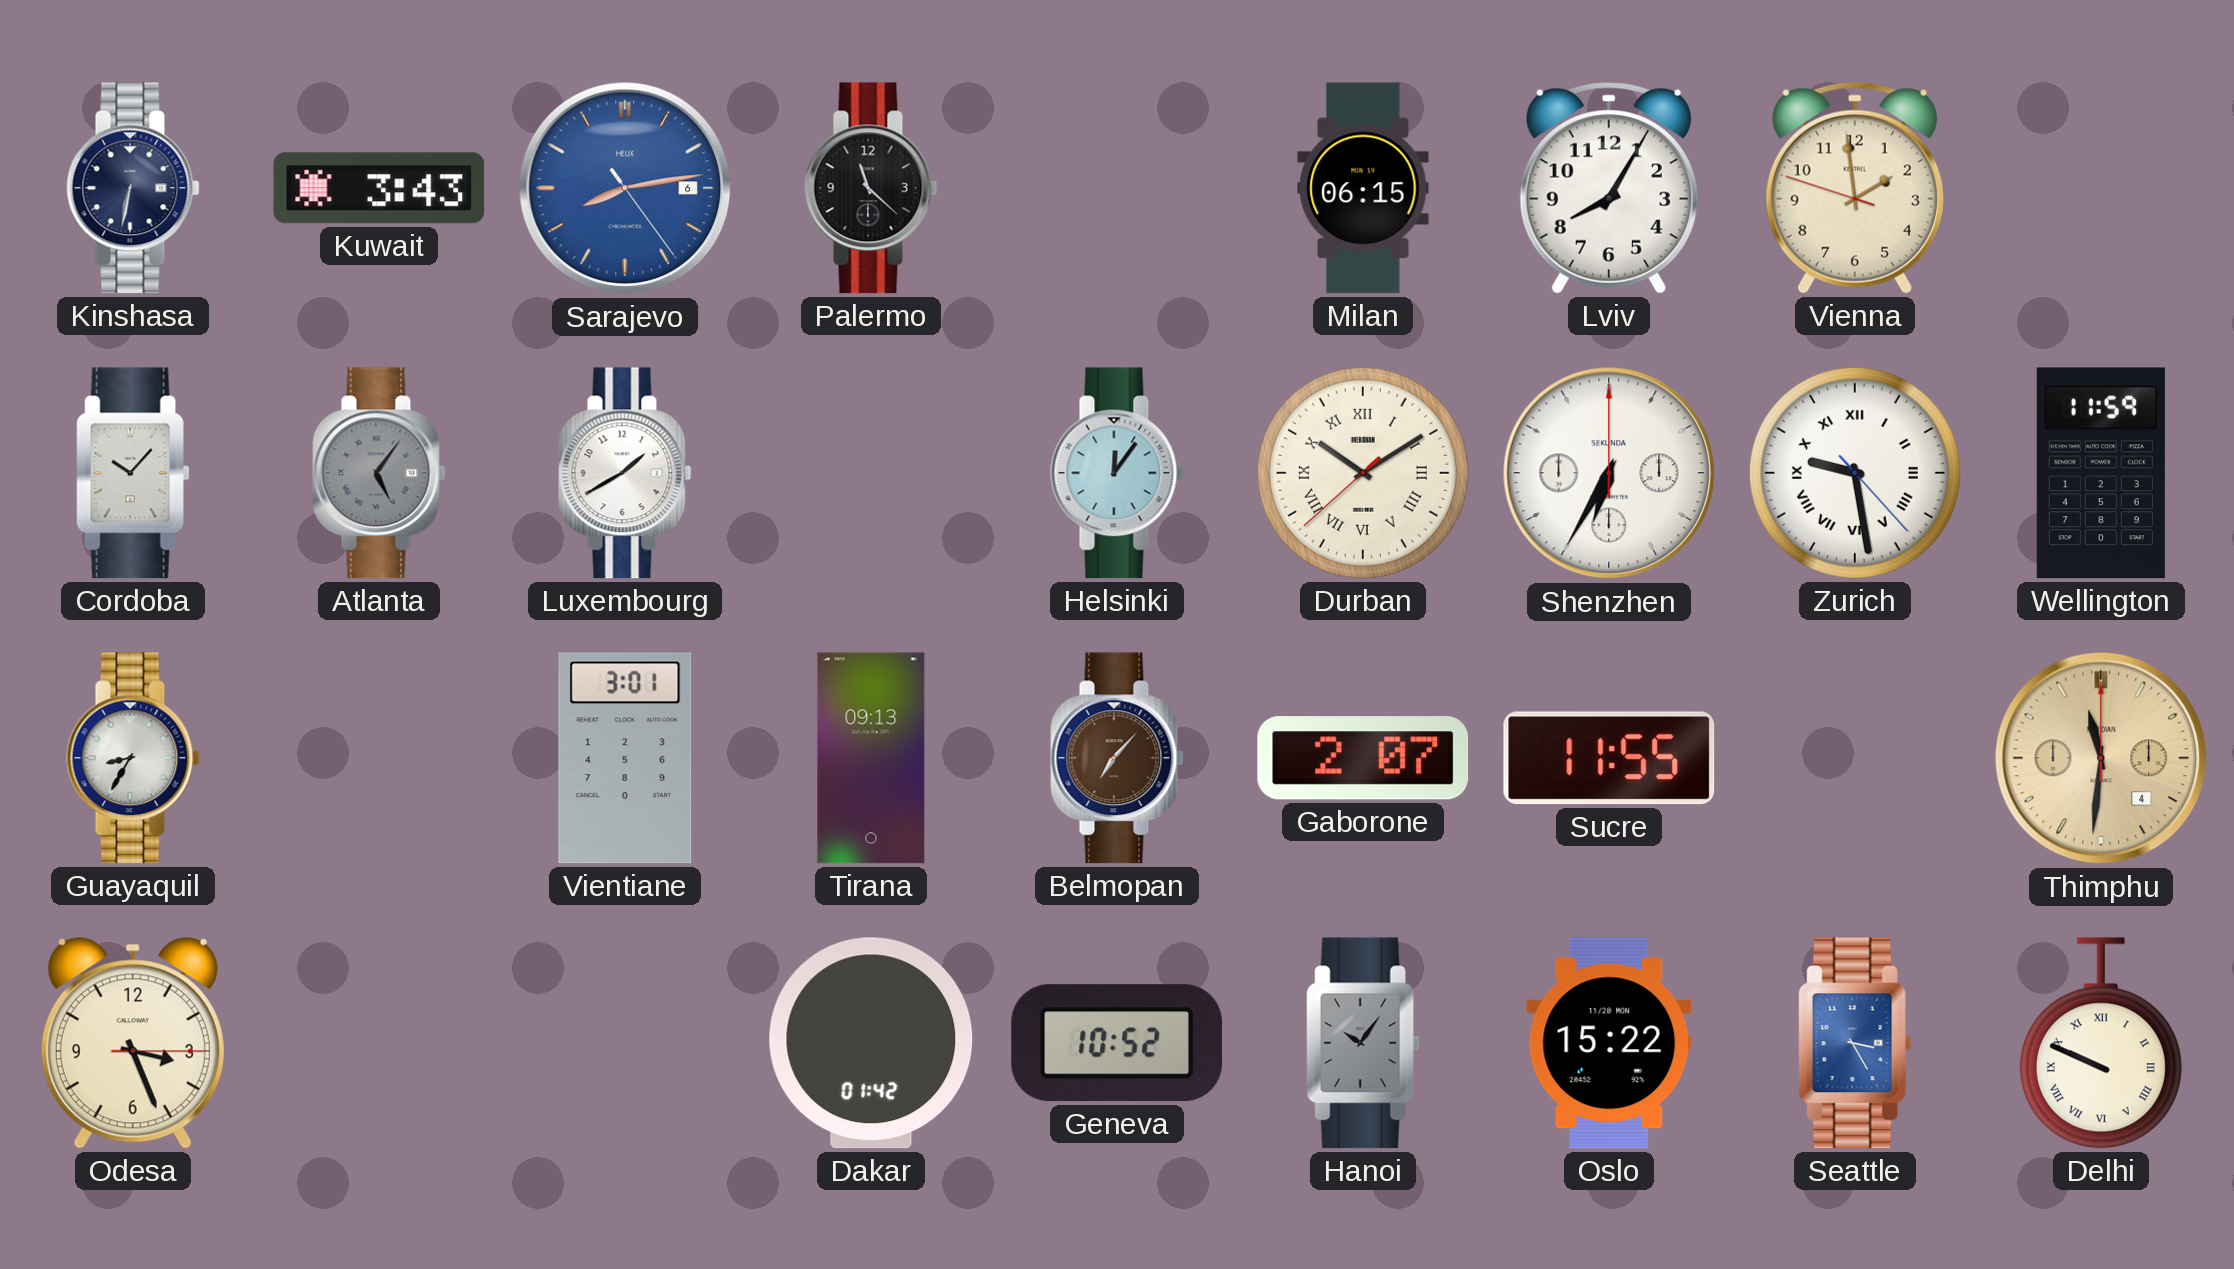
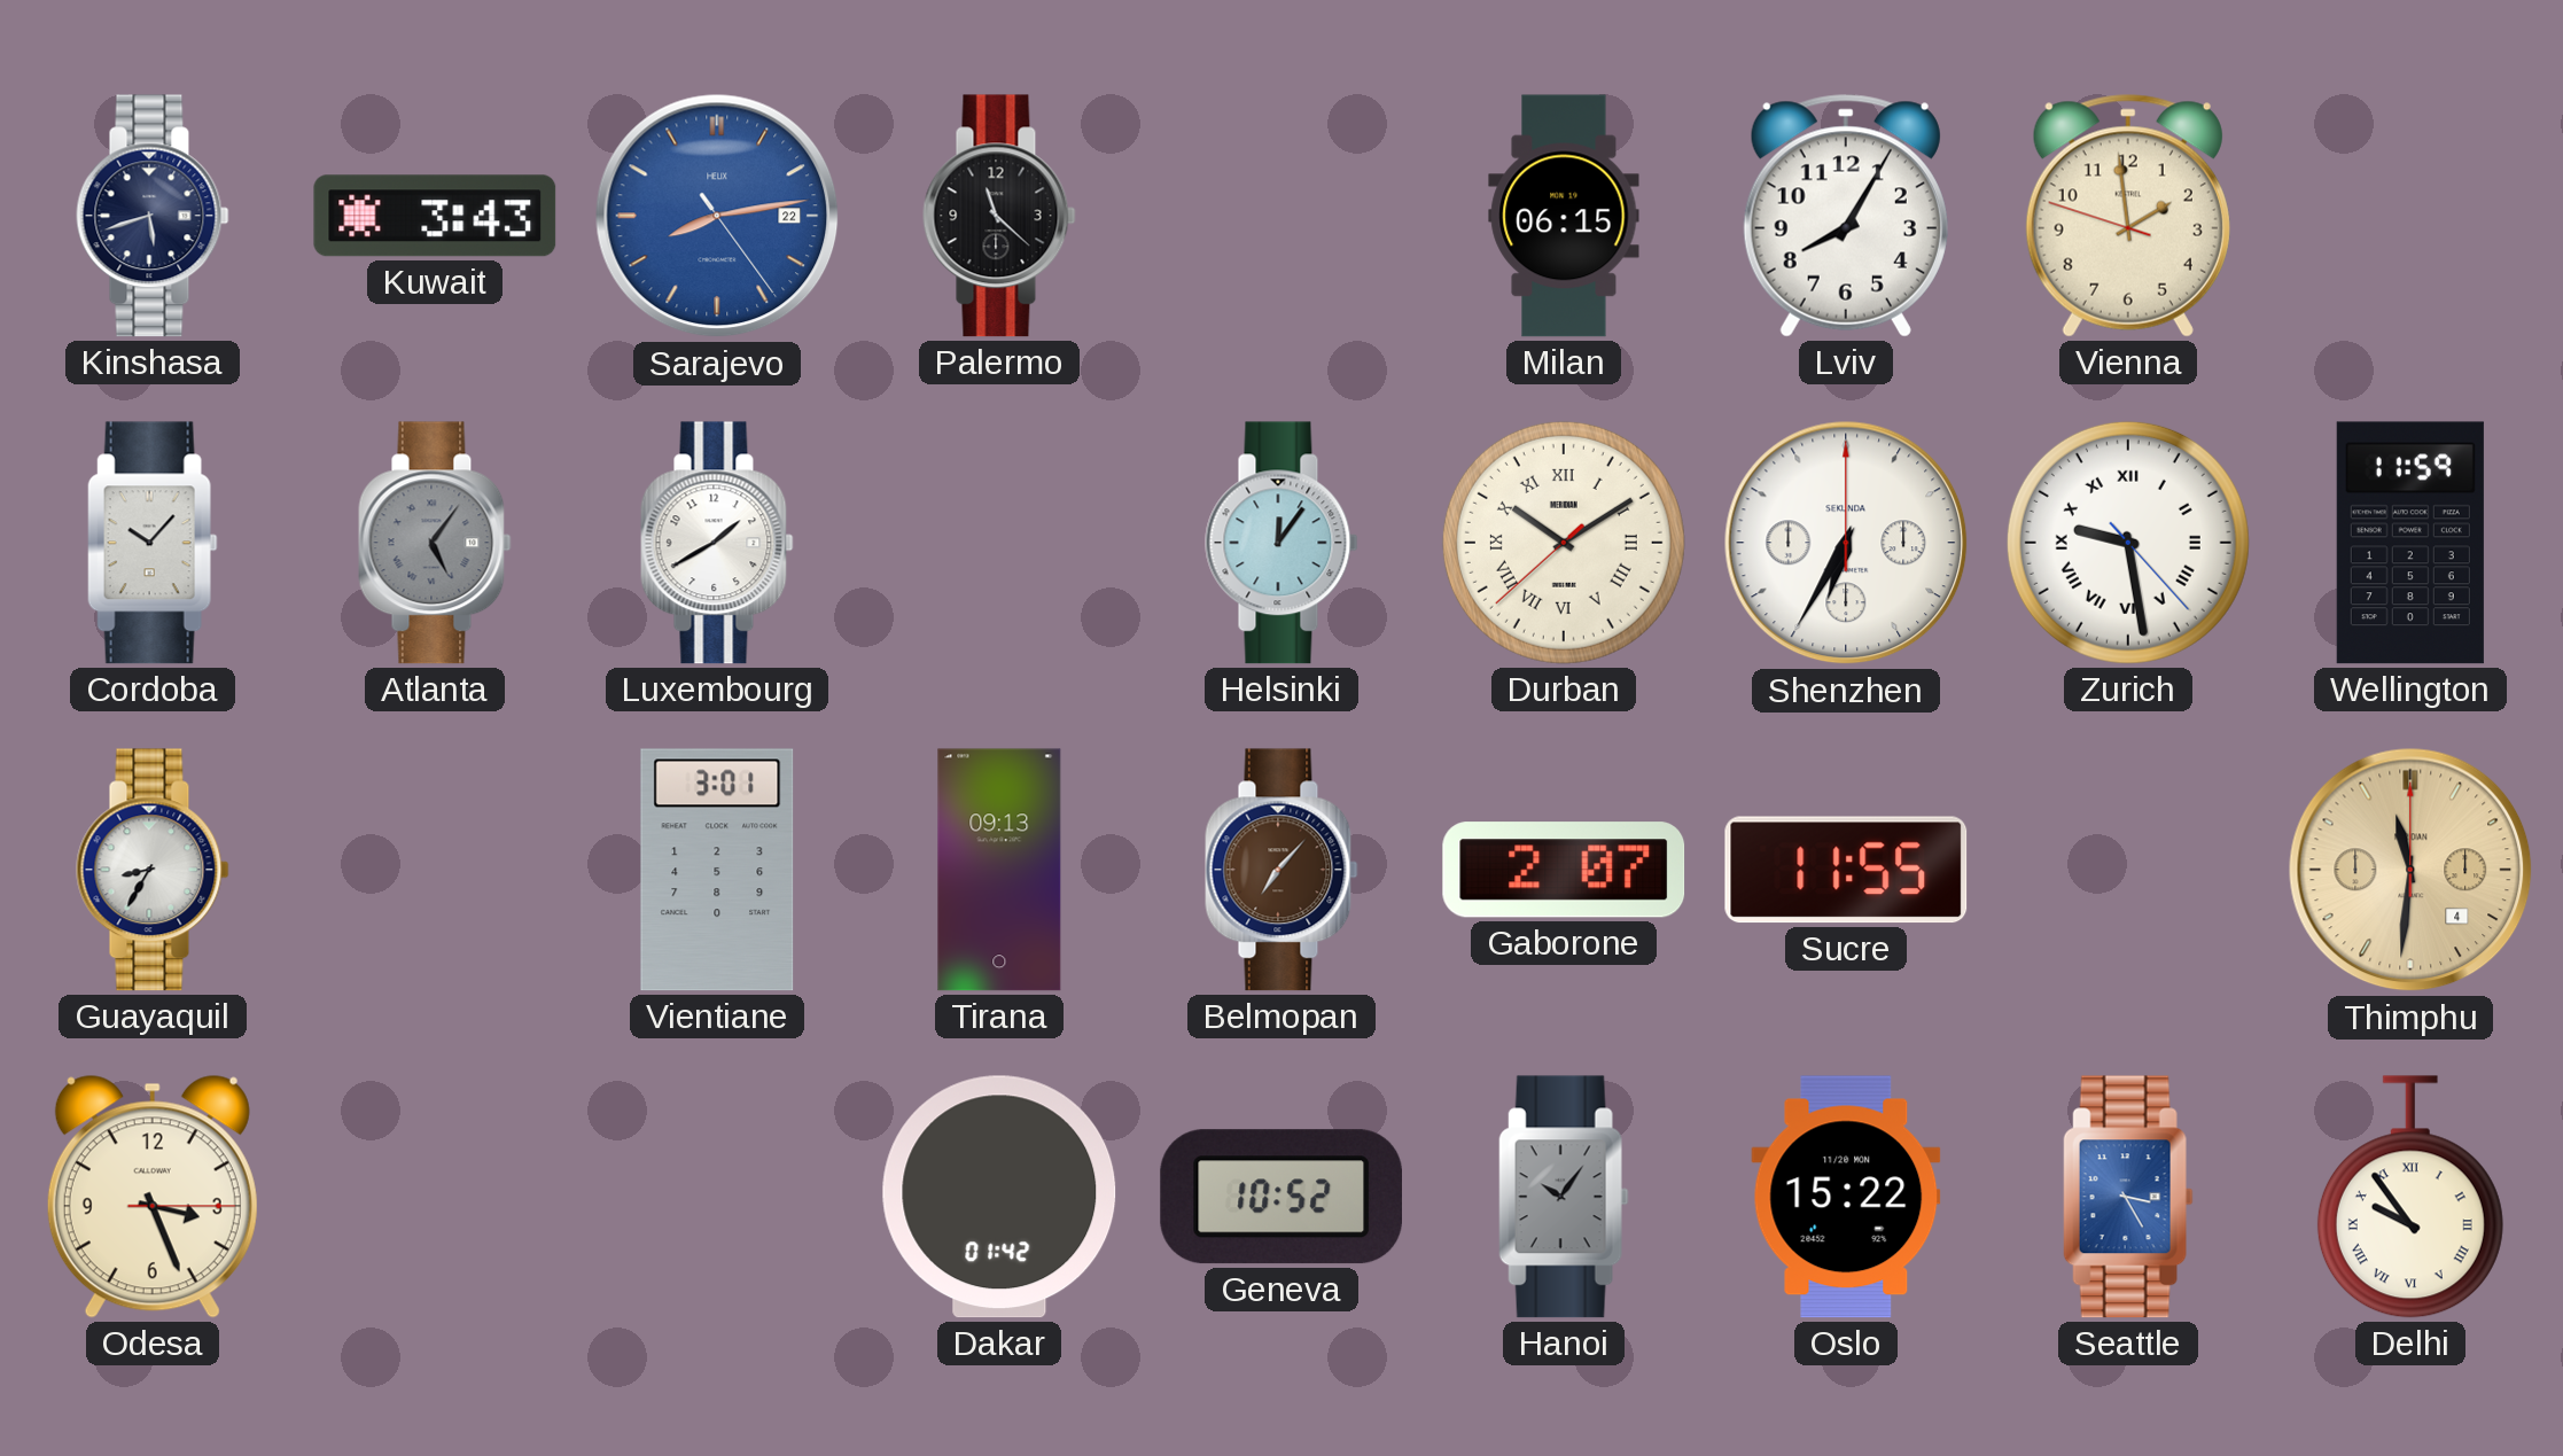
Kinshasa: 6:32 -> 5:42 (153, 216)
Sarajevo date: 6 -> 22 (717, 216)
Delhi: 9:49 -> 9:54 (2410, 1197)
